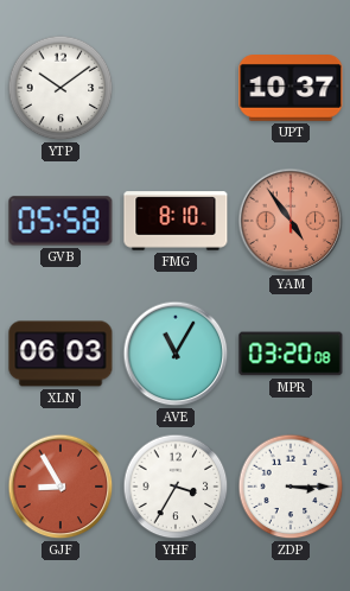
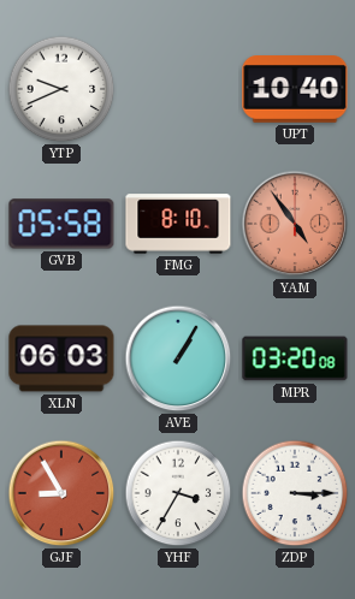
YTP: 10:09 -> 9:41 (61, 89)
UPT: 10:37 -> 10:40 (295, 90)
AVE: 11:05 -> 1:05 (178, 358)
